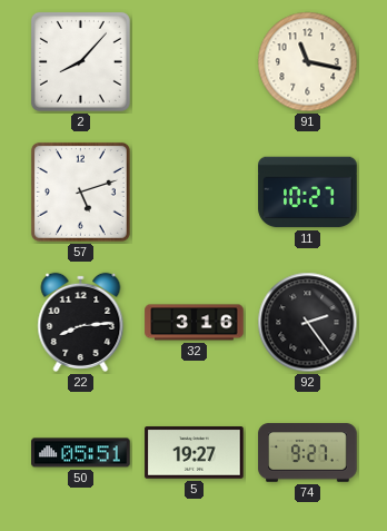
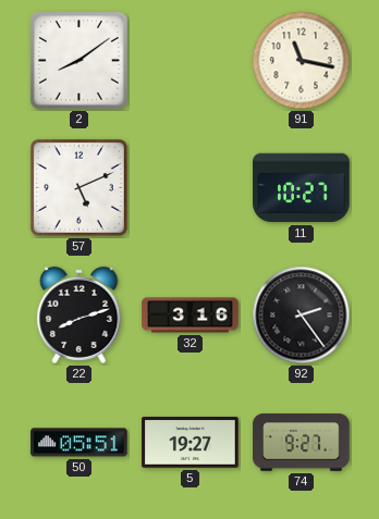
2: 8:07 -> 8:09 (78, 60)
57: 5:12 -> 5:11 (78, 187)
22: 8:14 -> 8:12 (80, 314)
